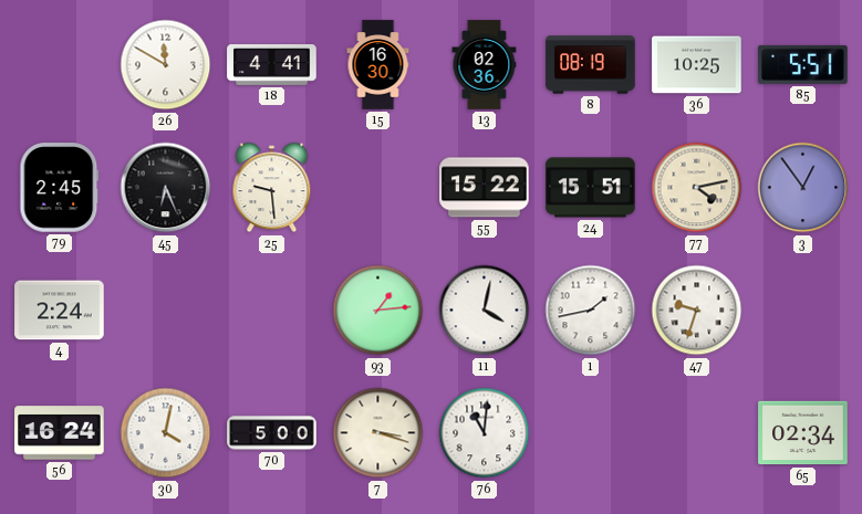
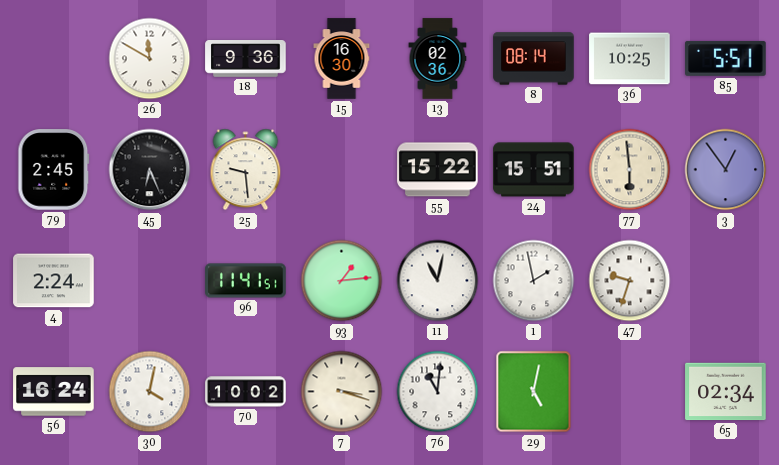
18: 4:41 -> 9:36 (246, 59)
8: 08:19 -> 08:14 (534, 59)
77: 4:13 -> 5:59 (630, 170)
96: none -> 11:41 (246, 281)
11: 4:02 -> 11:02 (438, 281)
1: 1:43 -> 1:58 (534, 281)
70: 5:00 -> 10:02 (246, 392)
29: none -> 5:02 (534, 392)
